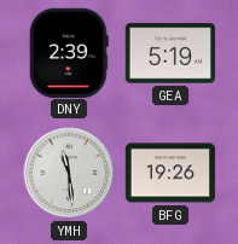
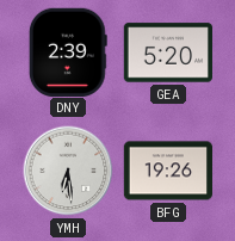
GEA: 5:19 -> 5:20 (167, 52)
YMH: 11:29 -> 6:29 (68, 171)
